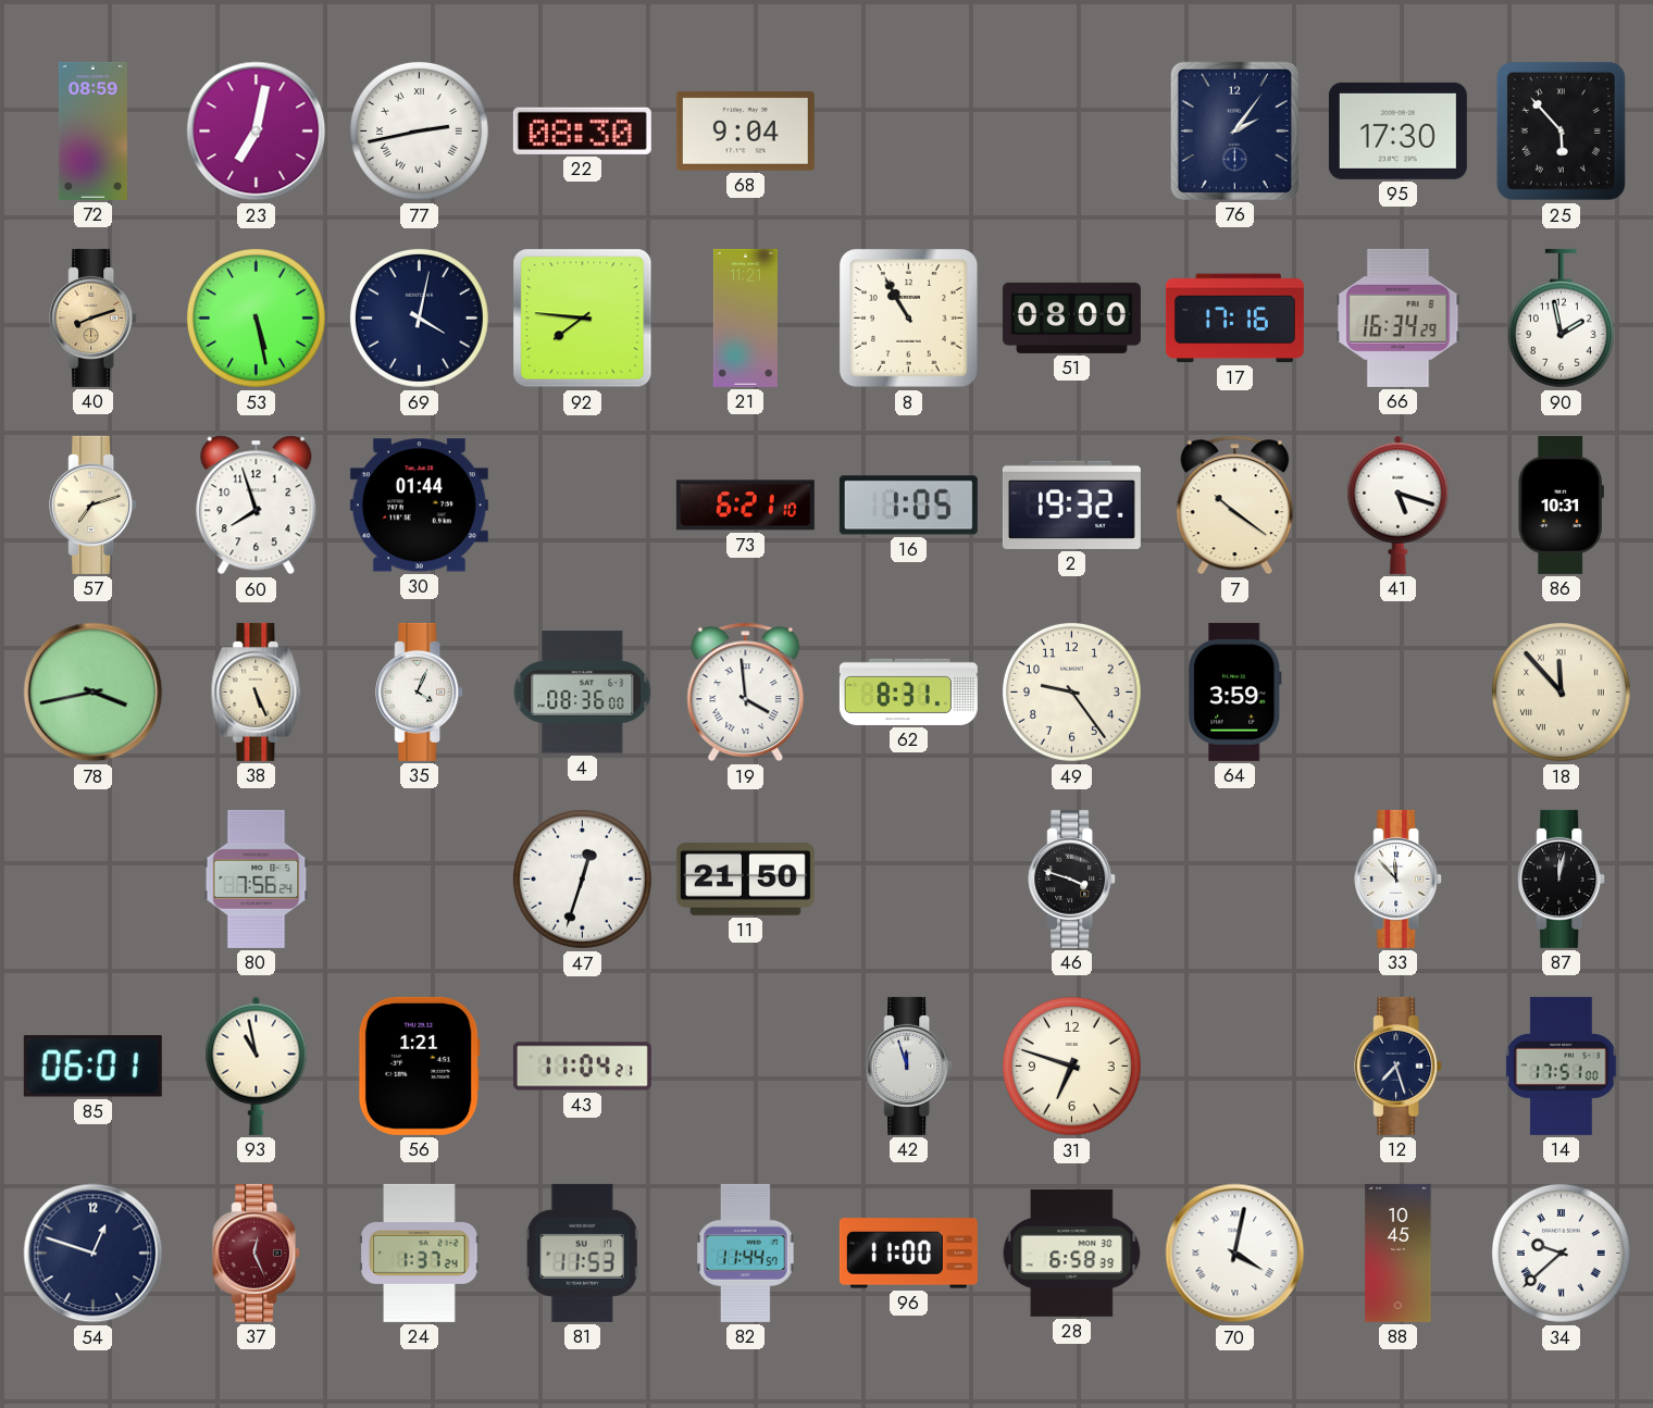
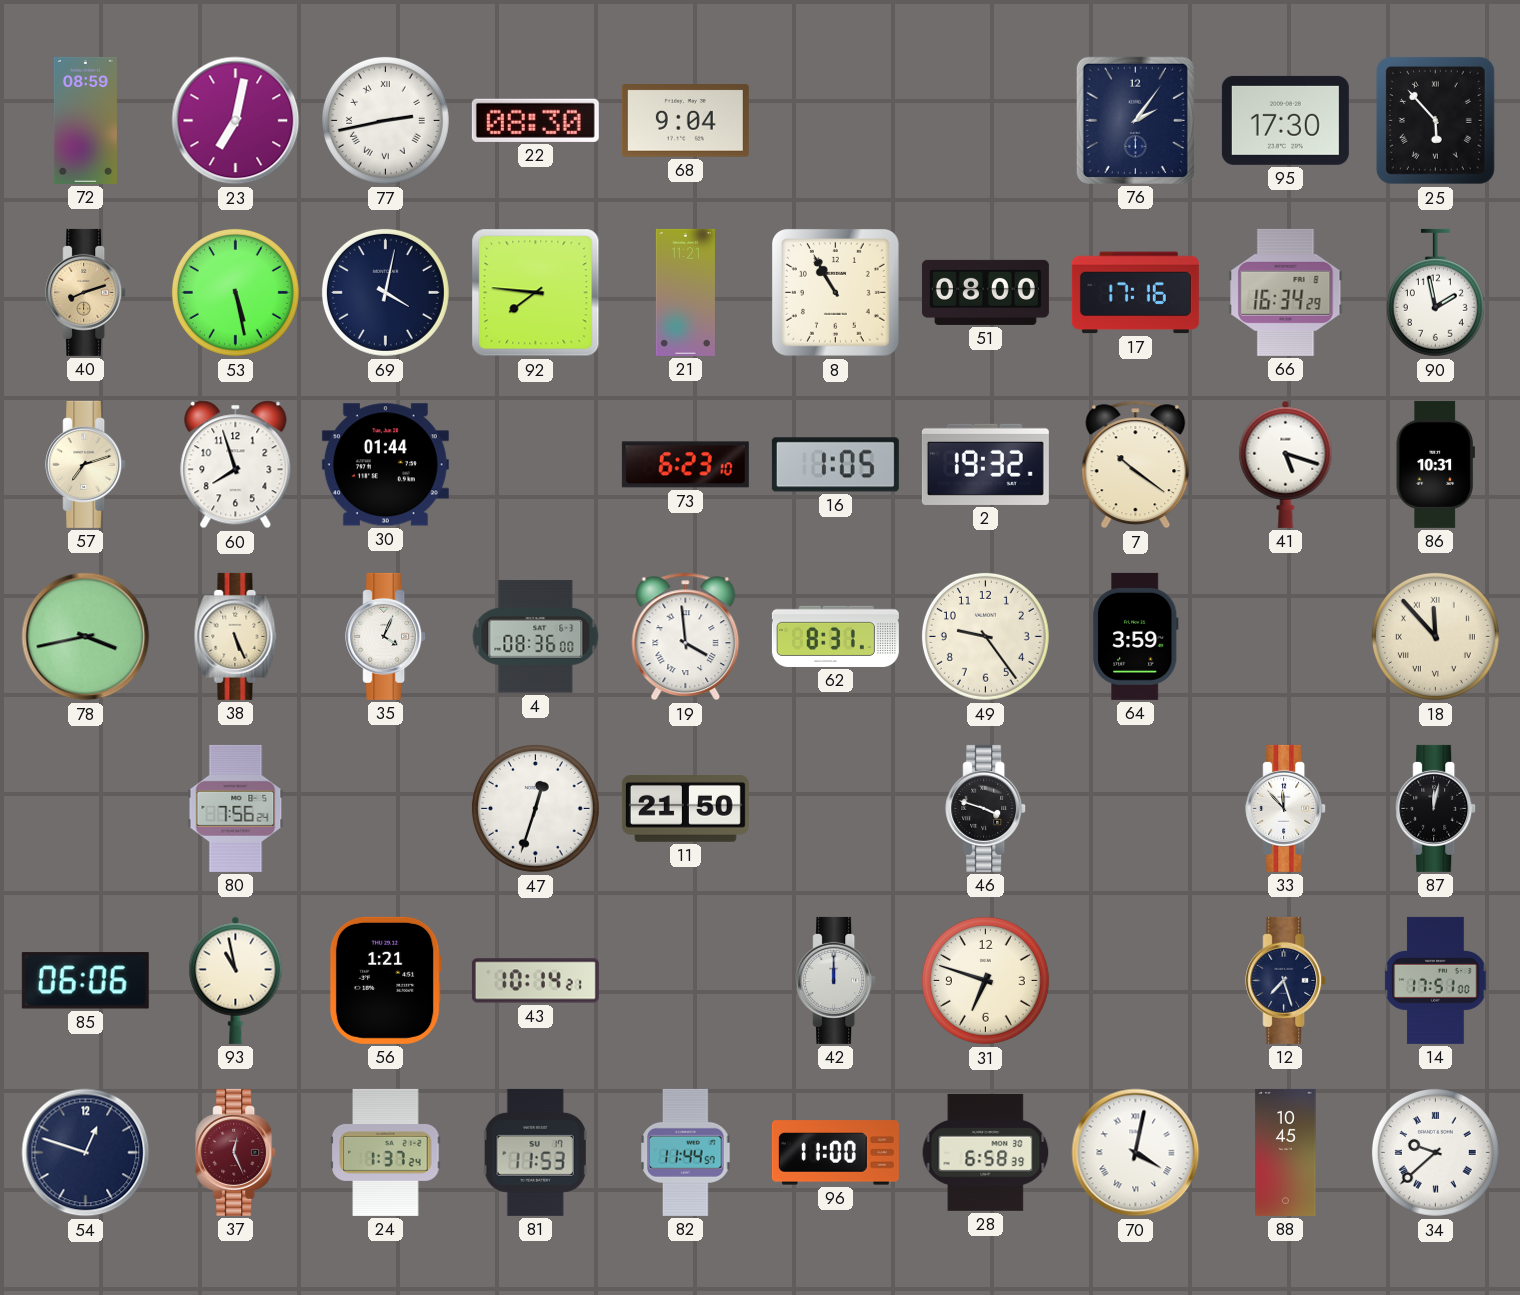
73: 6:21 -> 6:23 (685, 465)
85: 06:01 -> 06:06 (85, 981)
43: 11:04 -> 10:14 (535, 981)
42: 11:57 -> 12:00 (836, 980)
